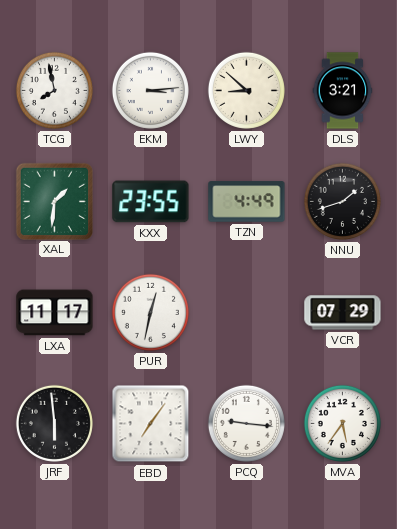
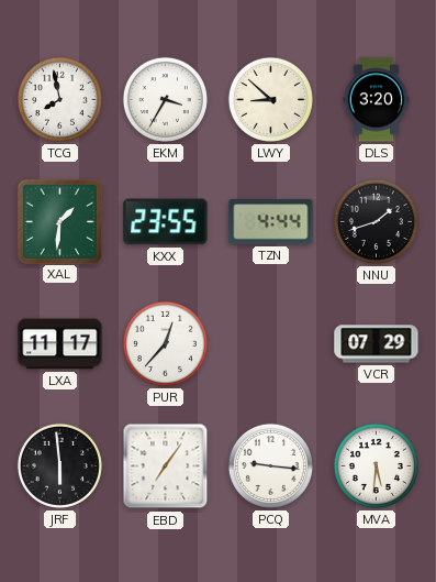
EKM: 3:14 -> 3:35 (165, 99)
DLS: 3:21 -> 3:20 (377, 100)
TZN: 4:49 -> 4:44 (271, 222)
PUR: 12:32 -> 12:37 (165, 343)
MVA: 5:36 -> 5:31 (376, 465)
